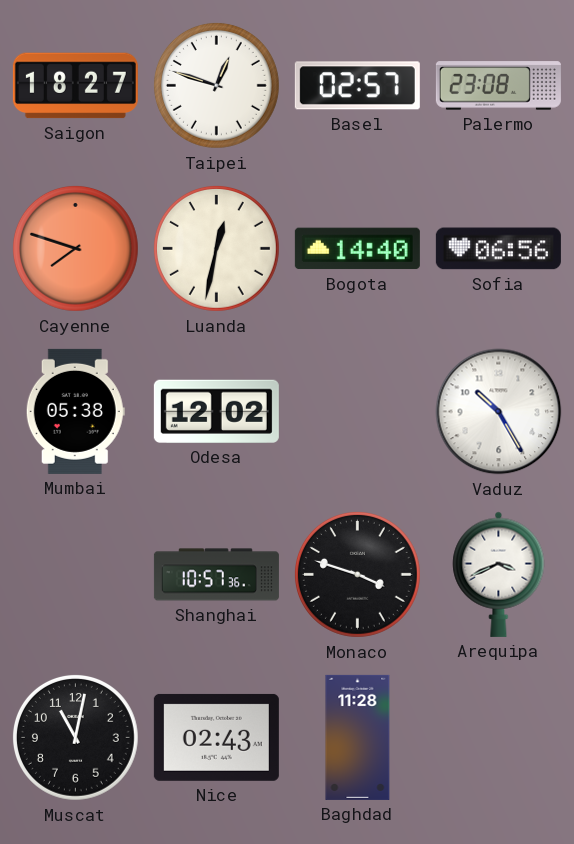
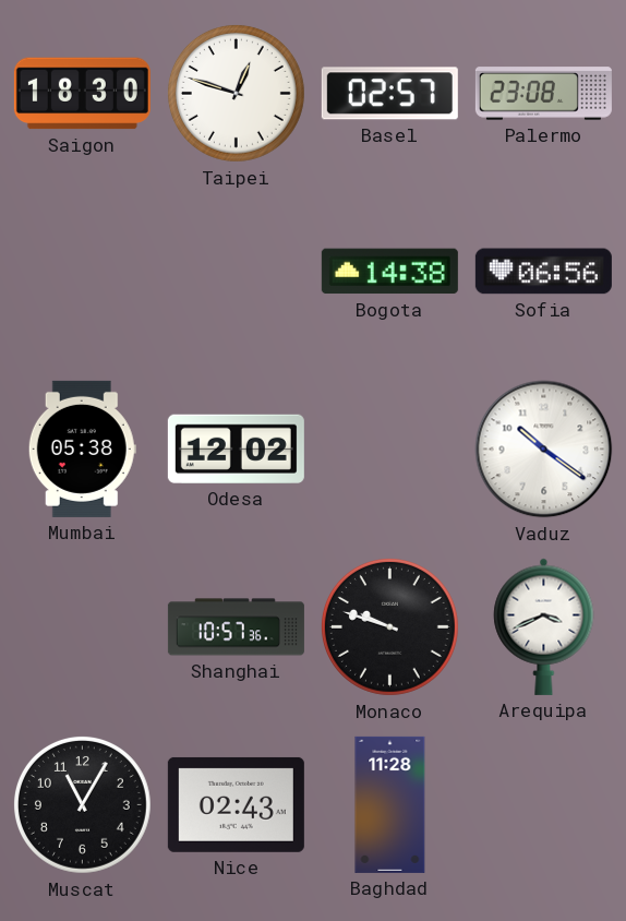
Saigon: 18:27 -> 18:30 (82, 94)
Cayenne: 7:48 -> none (75, 248)
Luanda: 12:32 -> none (216, 248)
Bogota: 14:40 -> 14:38 (389, 272)
Vaduz: 10:25 -> 10:21 (544, 450)
Monaco: 3:48 -> 9:48 (389, 626)
Muscat: 11:02 -> 11:05 (82, 804)
